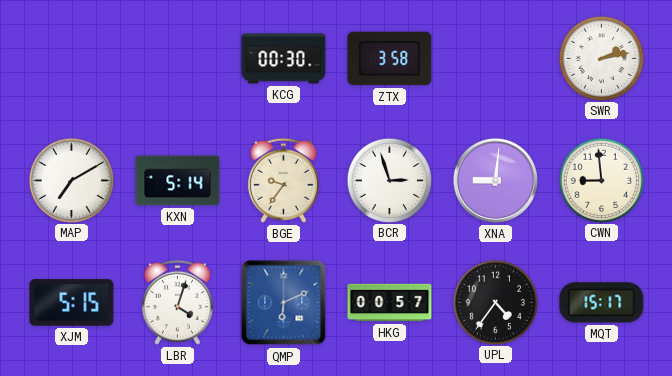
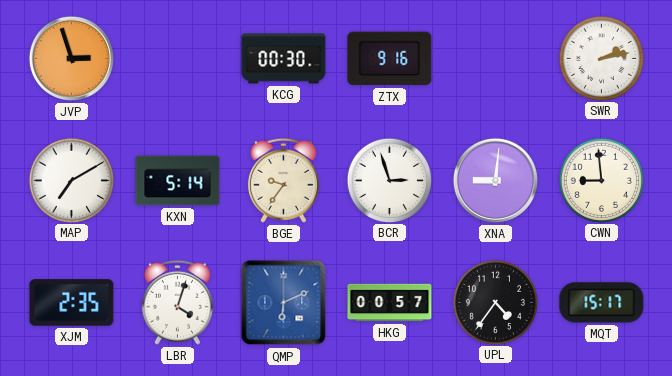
JVP: none -> 2:57 (71, 58)
ZTX: 3:58 -> 9:16 (390, 59)
XJM: 5:15 -> 2:35 (72, 303)
